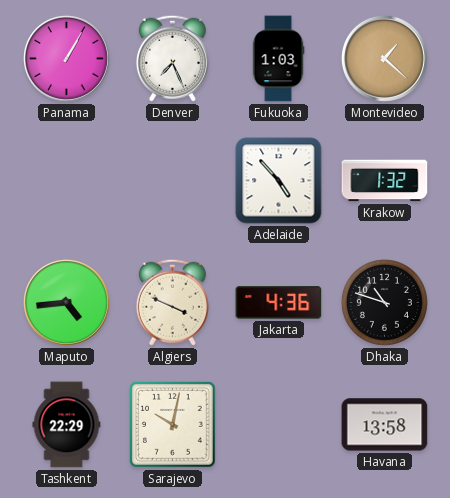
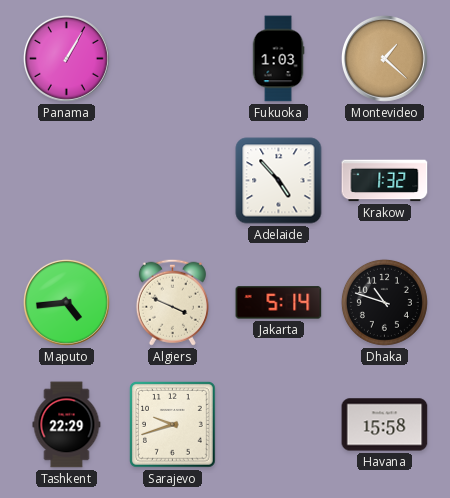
Denver: 7:26 -> none (172, 58)
Jakarta: 4:36 -> 5:14 (279, 303)
Sarajevo: 10:02 -> 9:42 (173, 425)
Havana: 13:58 -> 15:58 (385, 425)
